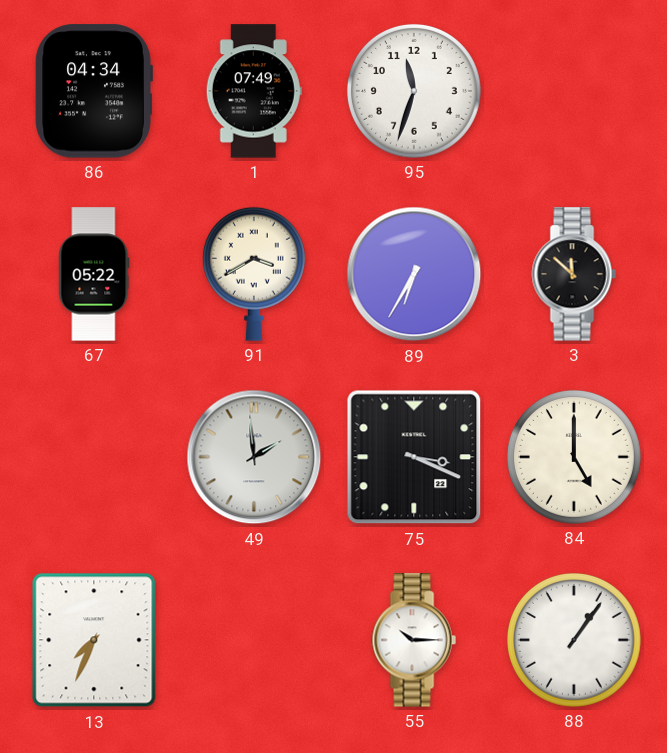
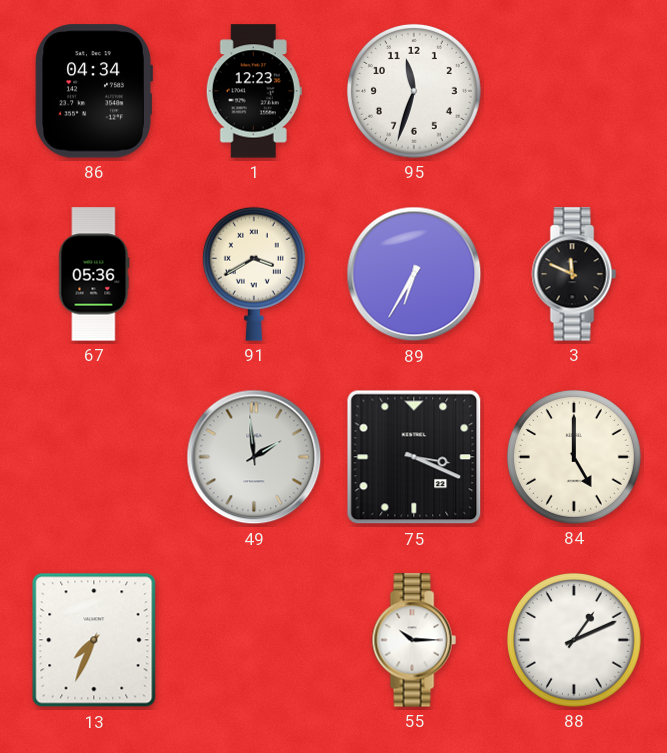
1: 07:49 -> 12:23 (254, 91)
67: 05:22 -> 05:36 (94, 274)
3: 11:52 -> 11:49 (574, 274)
88: 1:06 -> 1:11 (574, 640)
